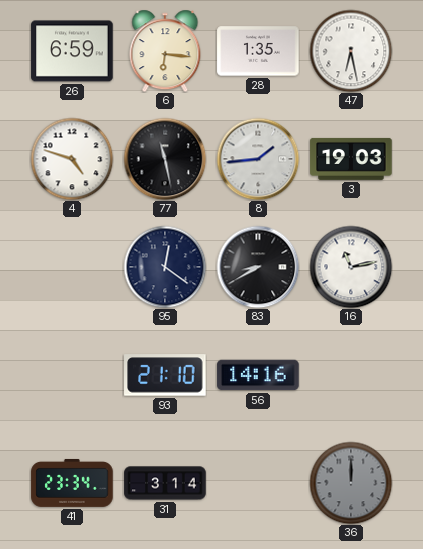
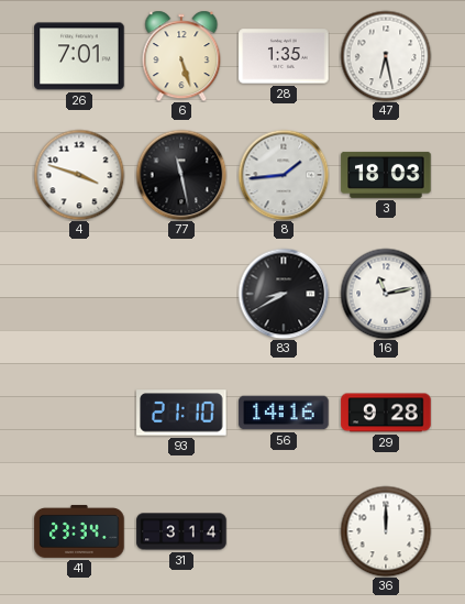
26: 6:59 -> 7:01 (79, 56)
6: 6:16 -> 5:27 (181, 56)
4: 4:48 -> 3:48 (79, 175)
3: 19:03 -> 18:03 (386, 175)
95: 12:21 -> none (165, 267)
29: none -> 9:28 (386, 413)
36 dial: grey -> white (386, 531)
